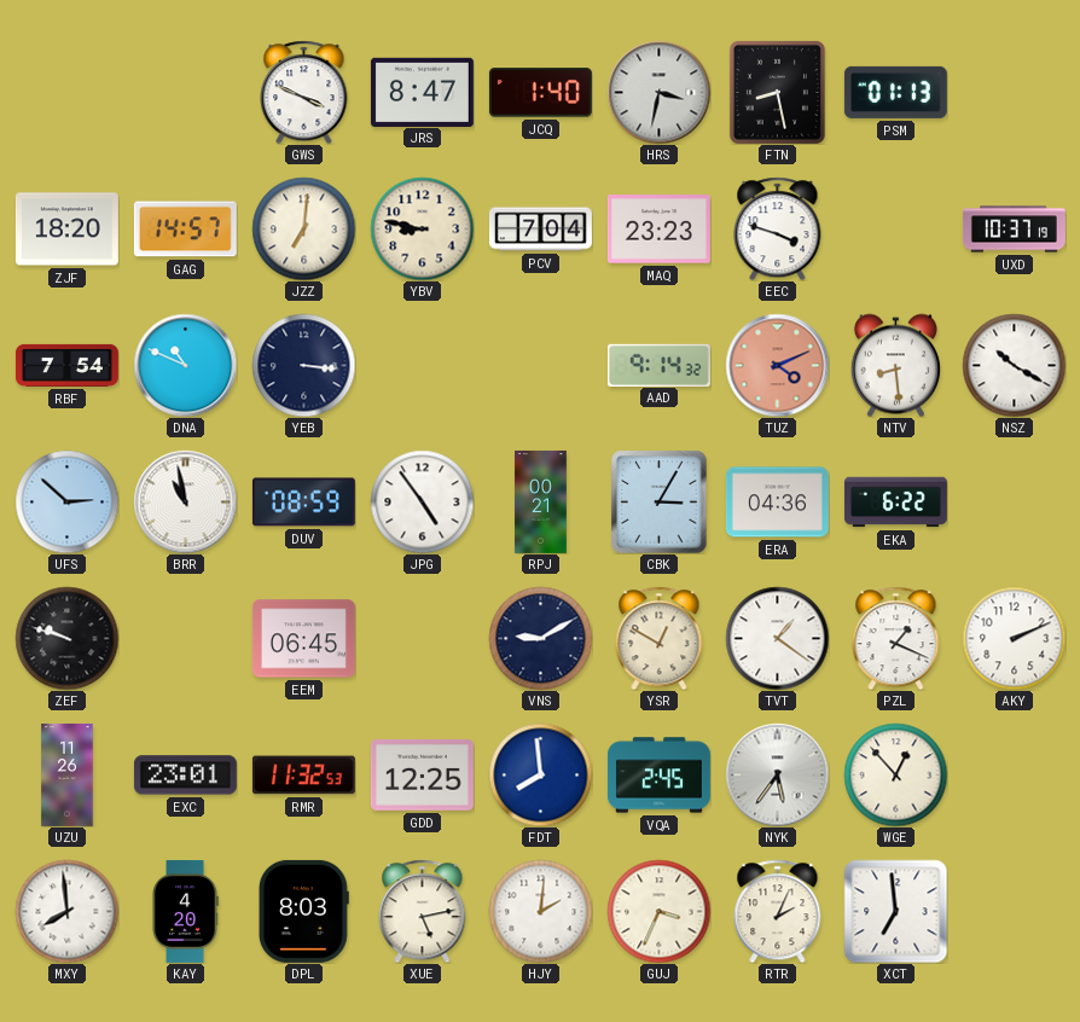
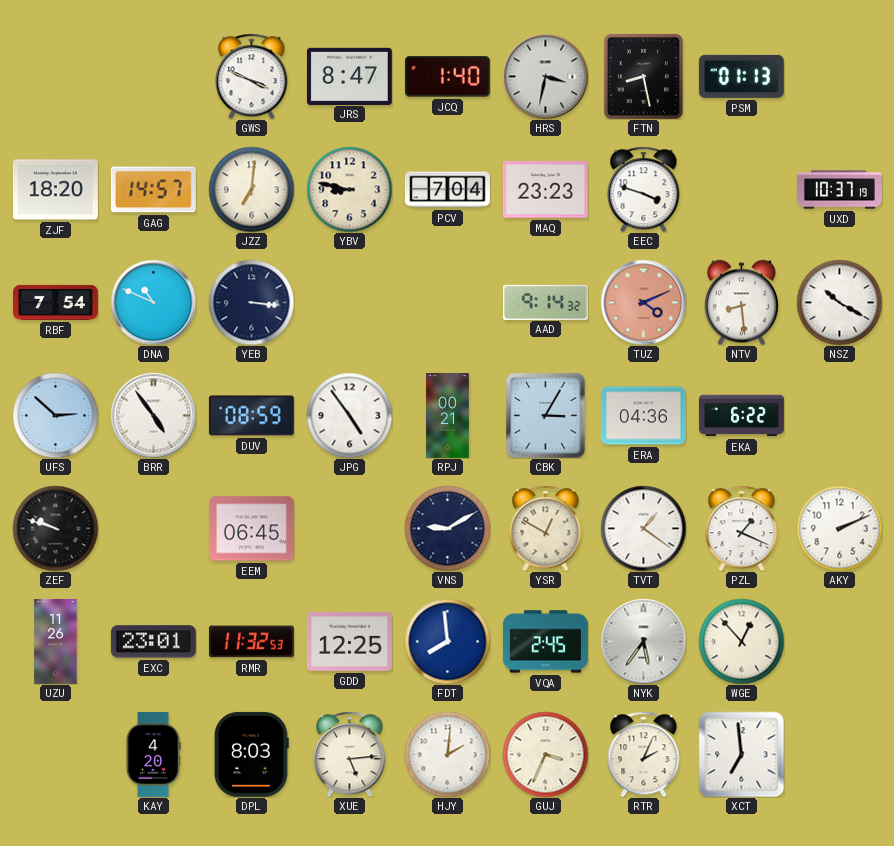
BRR: 10:58 -> 4:54 (153, 415)
MXY: 7:59 -> none (66, 911)
XUE: 5:13 -> 5:14 (350, 754)
